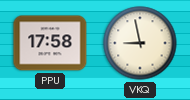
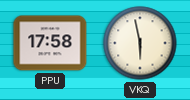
VKQ: 8:58 -> 5:58 (140, 43)
